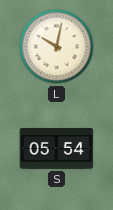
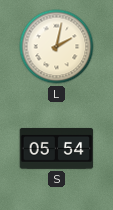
L: 10:02 -> 2:02 (57, 47)
